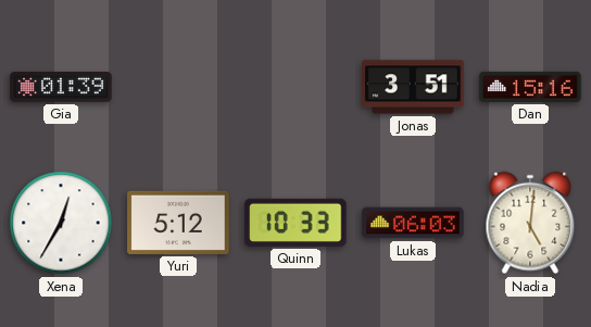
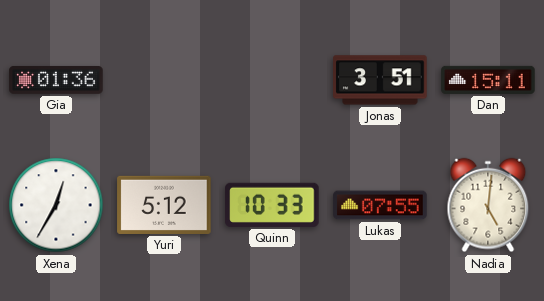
Gia: 01:39 -> 01:36 (56, 80)
Dan: 15:16 -> 15:11 (488, 80)
Lukas: 06:03 -> 07:55 (380, 205)
